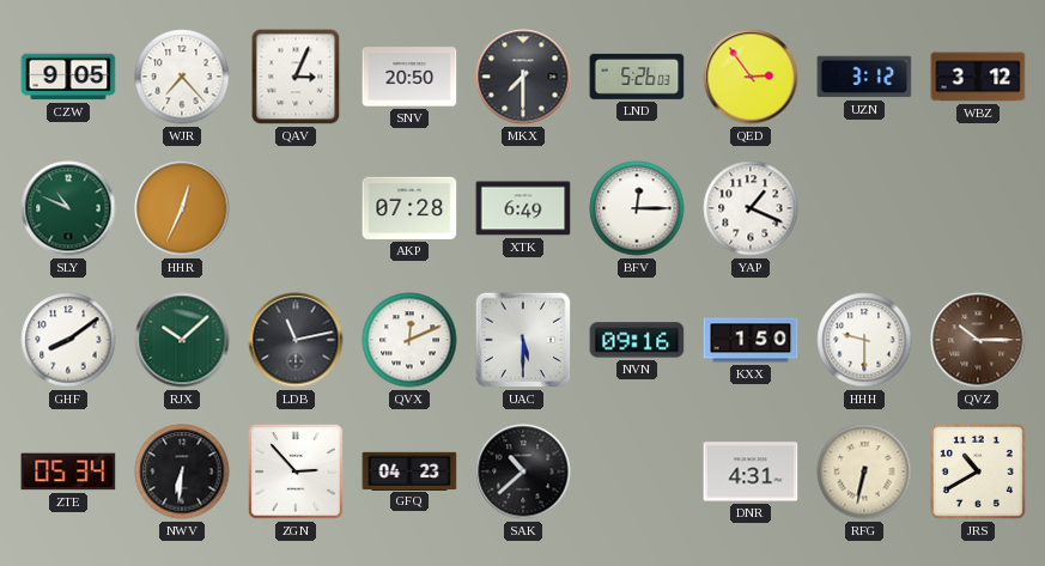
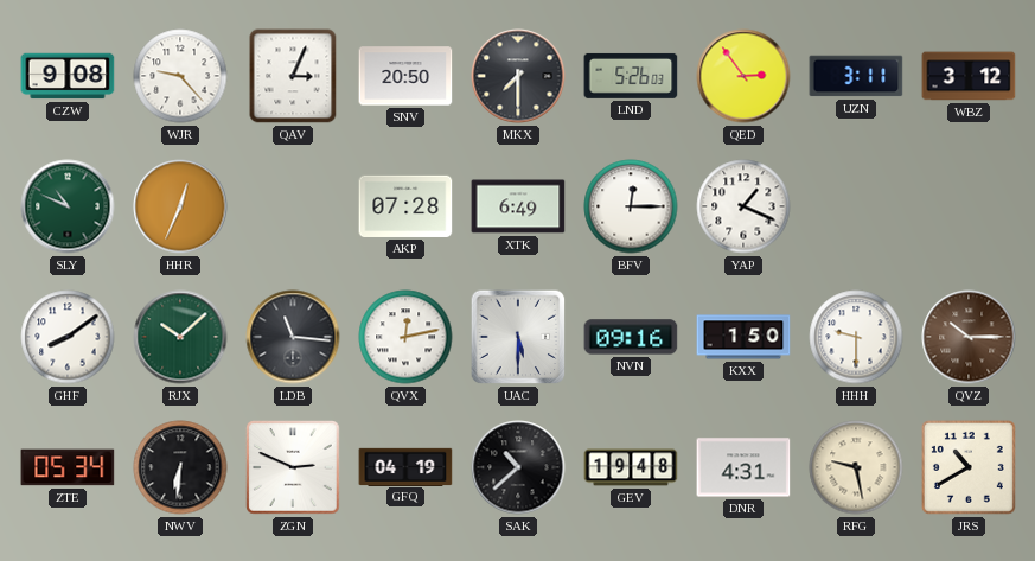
CZW: 9:05 -> 9:08 (68, 76)
WJR: 7:23 -> 9:23 (180, 76)
UZN: 3:12 -> 3:11 (856, 76)
LDB: 11:13 -> 11:16 (293, 337)
QVX: 12:11 -> 12:13 (405, 337)
ZGN: 2:53 -> 2:49 (293, 467)
GFQ: 04:23 -> 04:19 (405, 466)
GEV: none -> 19:48 (631, 467)
RFG: 6:32 -> 9:28 (856, 467)
